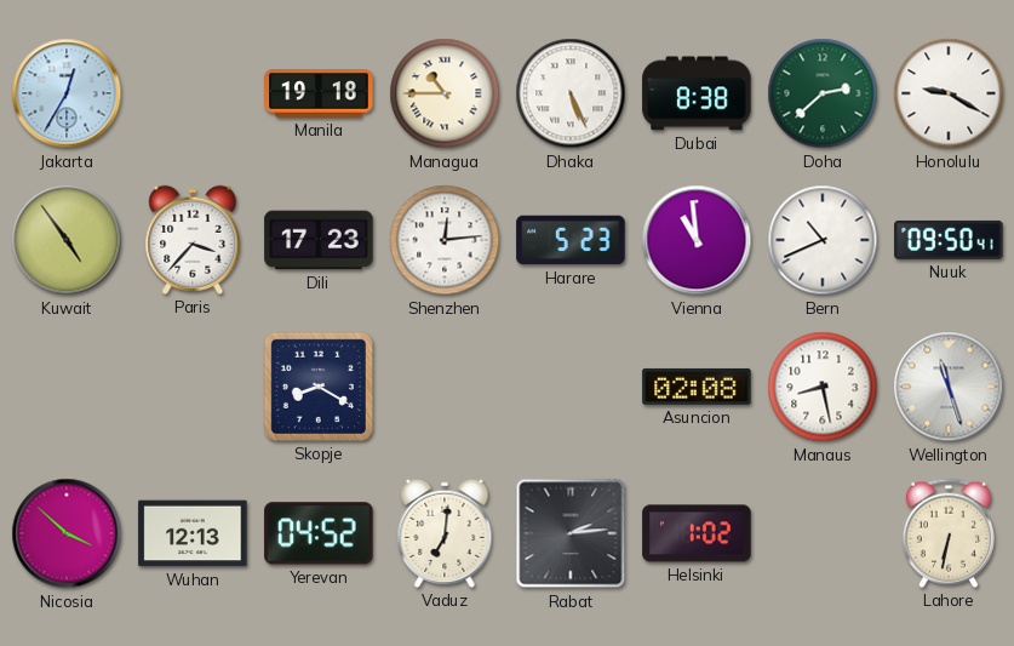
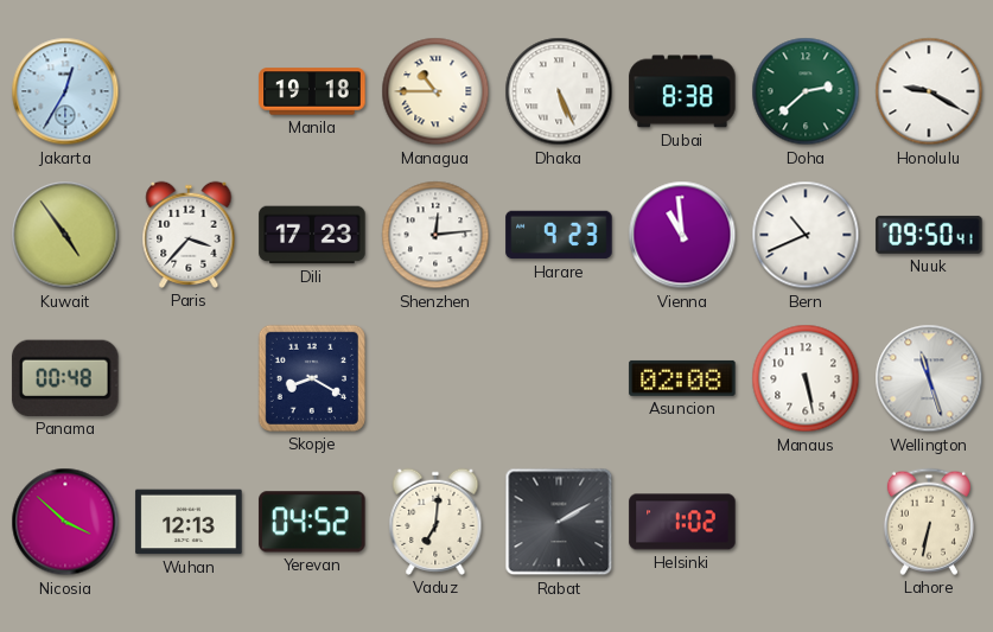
Harare: 5:23 -> 9:23 (559, 235)
Panama: none -> 00:48 (65, 378)
Manaus: 8:28 -> 5:28 (806, 378)
Rabat: 2:14 -> 2:10 (559, 522)
